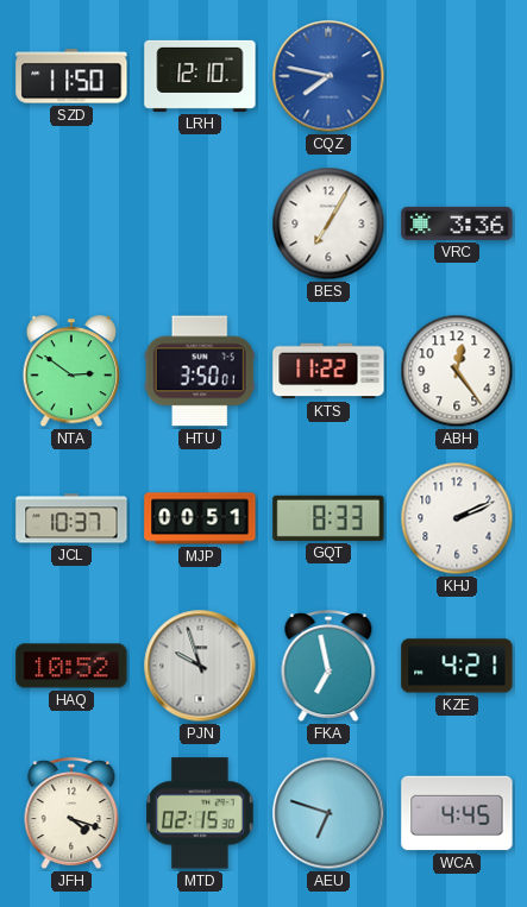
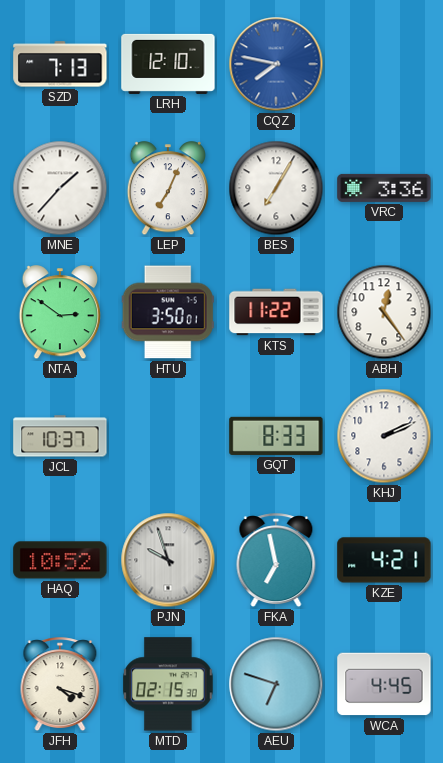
SZD: 11:50 -> 7:13 (60, 64)
MNE: none -> 1:37 (60, 188)
LEP: none -> 7:04 (168, 189)
MJP: 00:51 -> none (200, 518)
